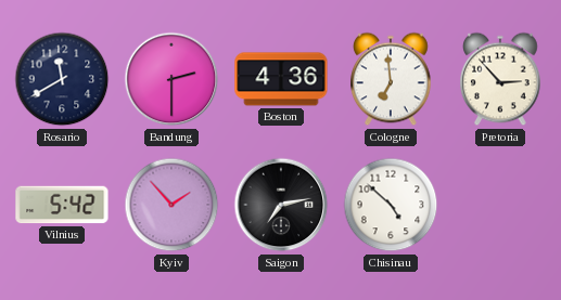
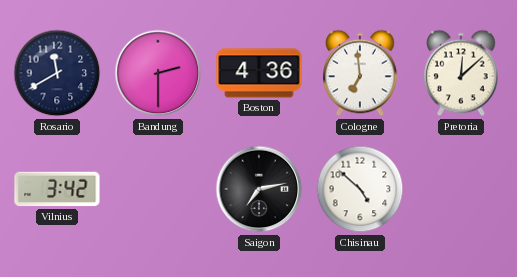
Pretoria: 2:53 -> 12:08 (461, 73)
Vilnius: 5:42 -> 3:42 (57, 189)
Kyiv: 1:53 -> none (171, 205)
